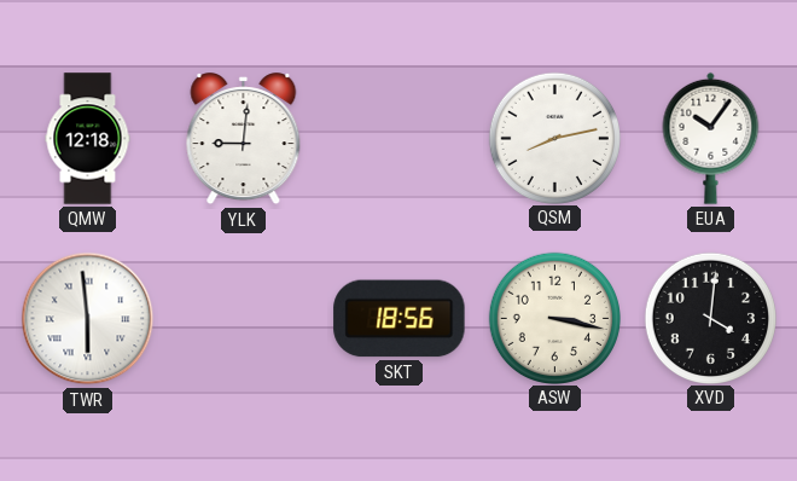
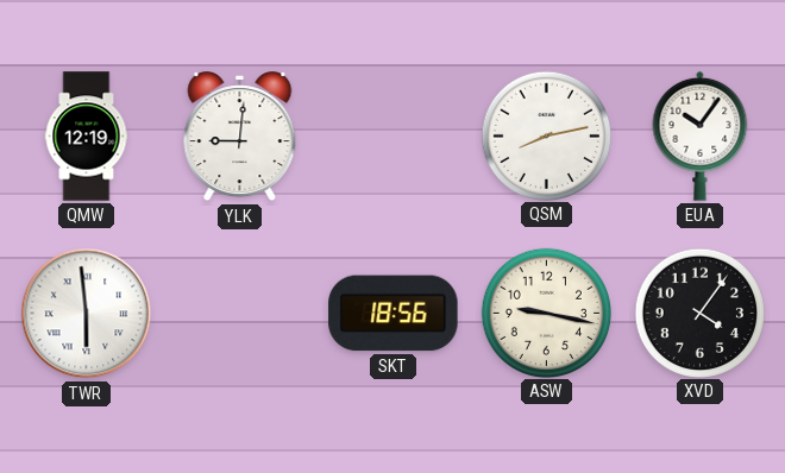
QMW: 12:18 -> 12:19 (87, 137)
ASW: 3:17 -> 9:17 (546, 313)
XVD: 4:01 -> 4:06 (699, 313)
